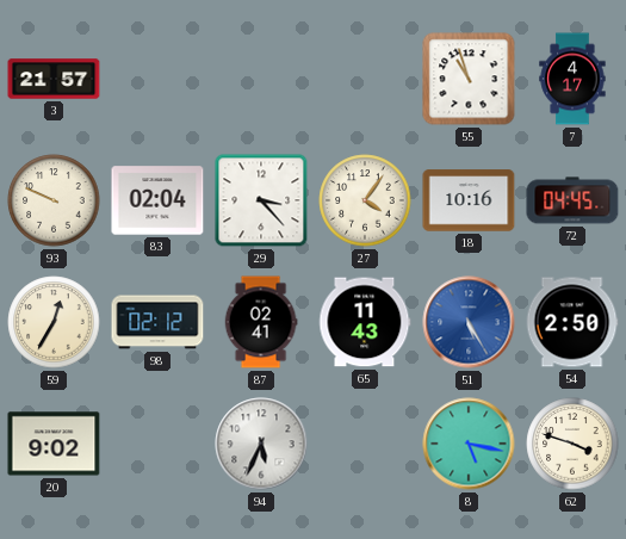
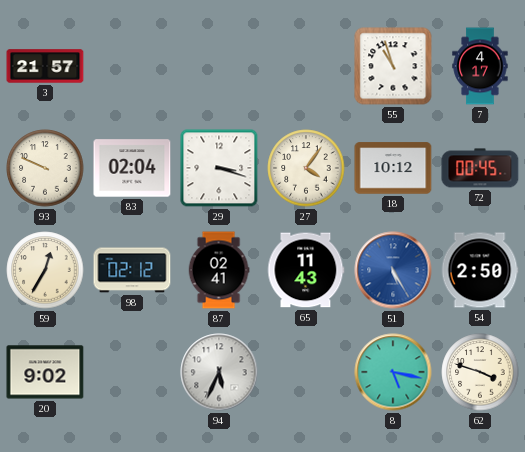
29: 3:23 -> 3:18 (219, 168)
18: 10:16 -> 10:12 (393, 168)
72: 04:45 -> 00:45 (480, 168)
